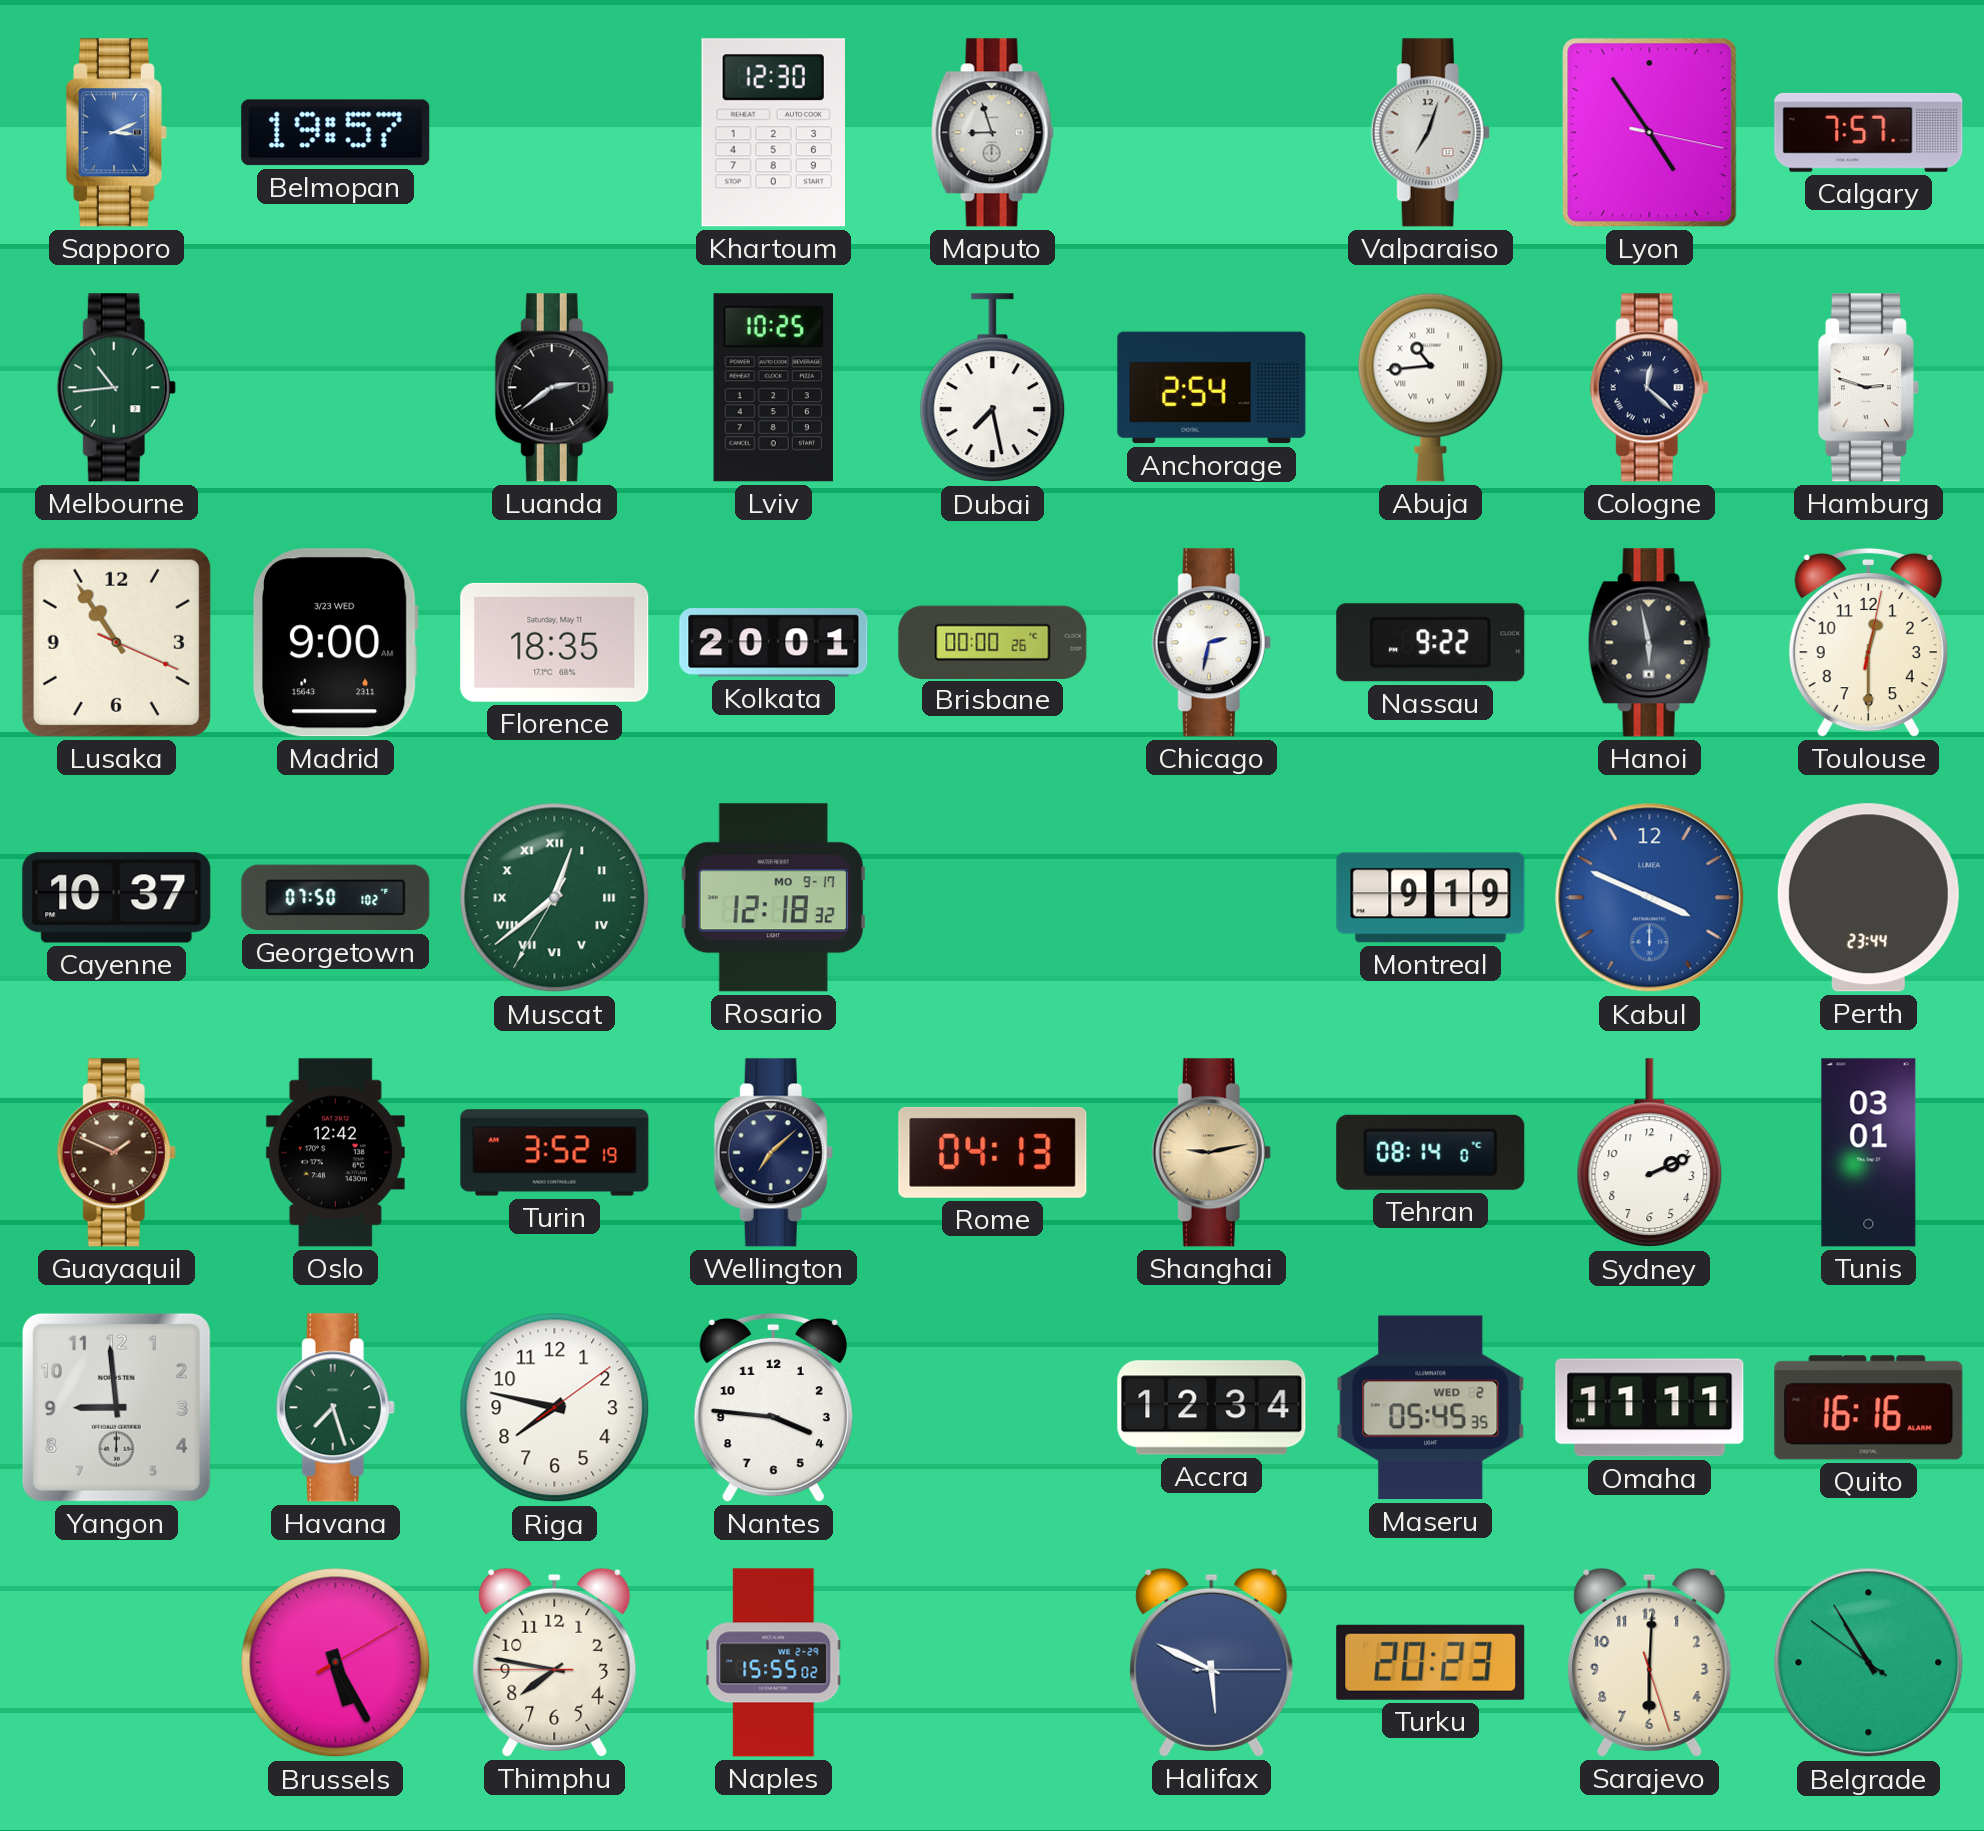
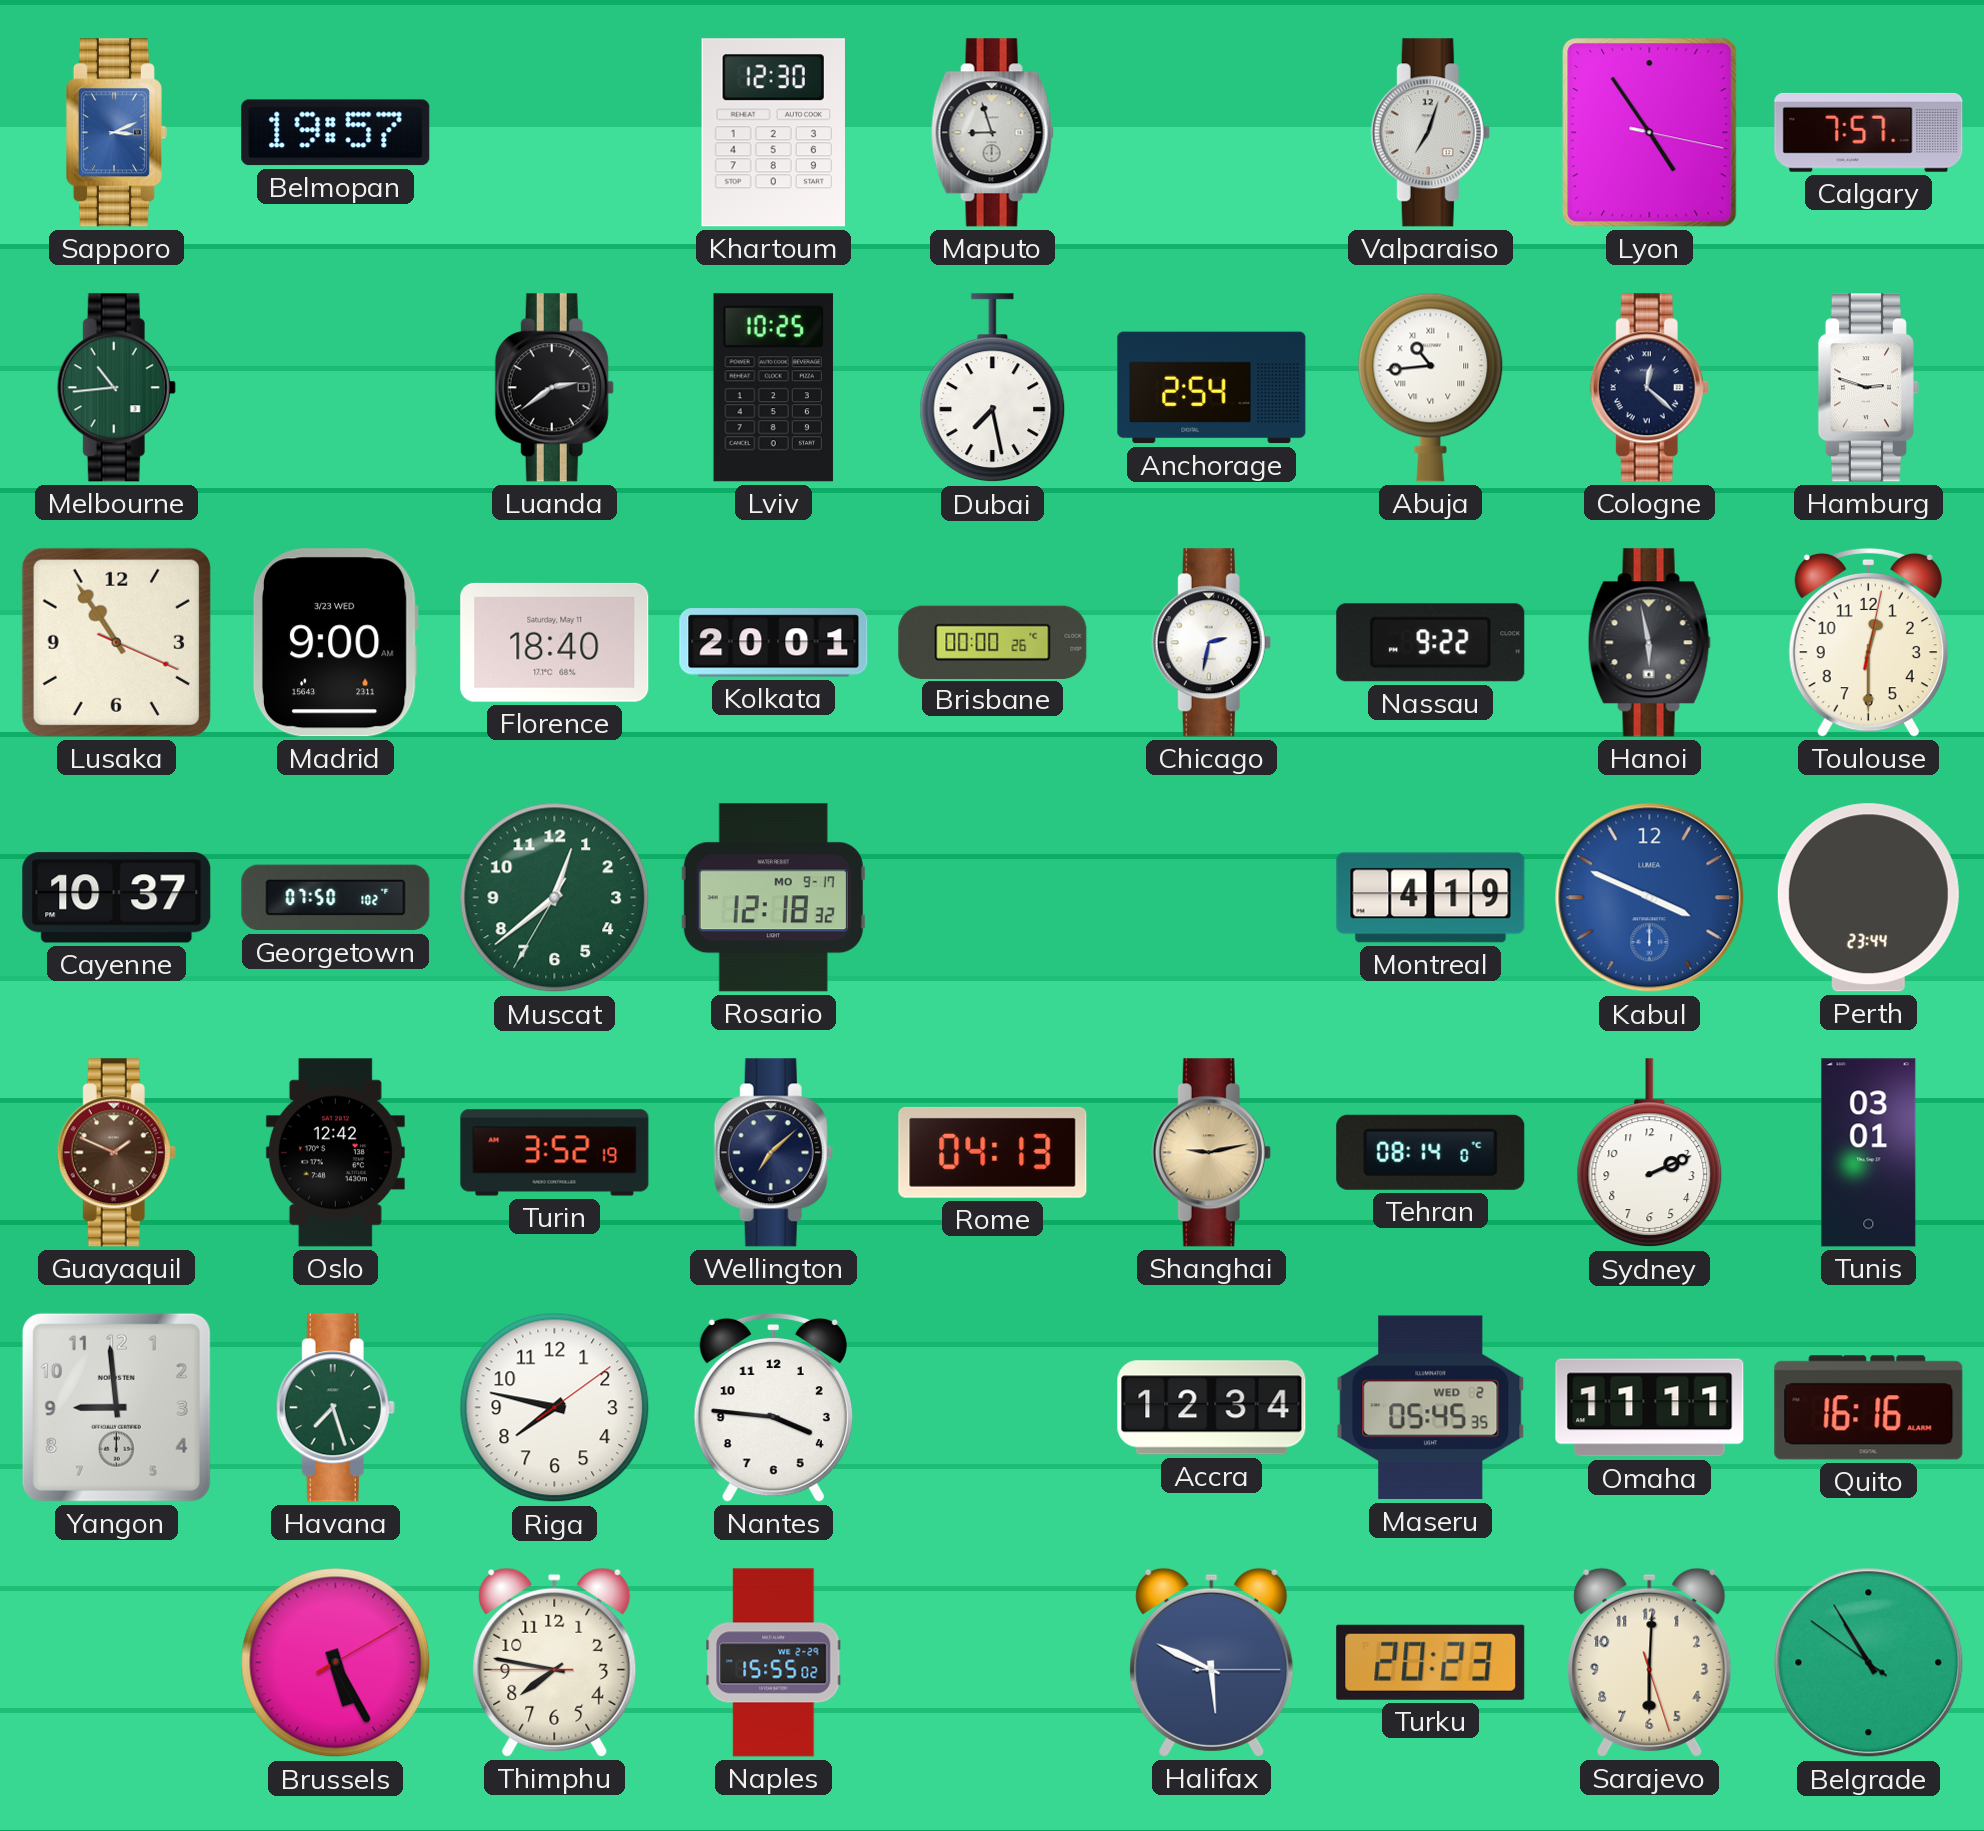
Florence: 18:35 -> 18:40 (555, 642)
Muscat numerals: Roman -> Arabic (555, 898)
Montreal: 9:19 -> 4:19 (1431, 898)
